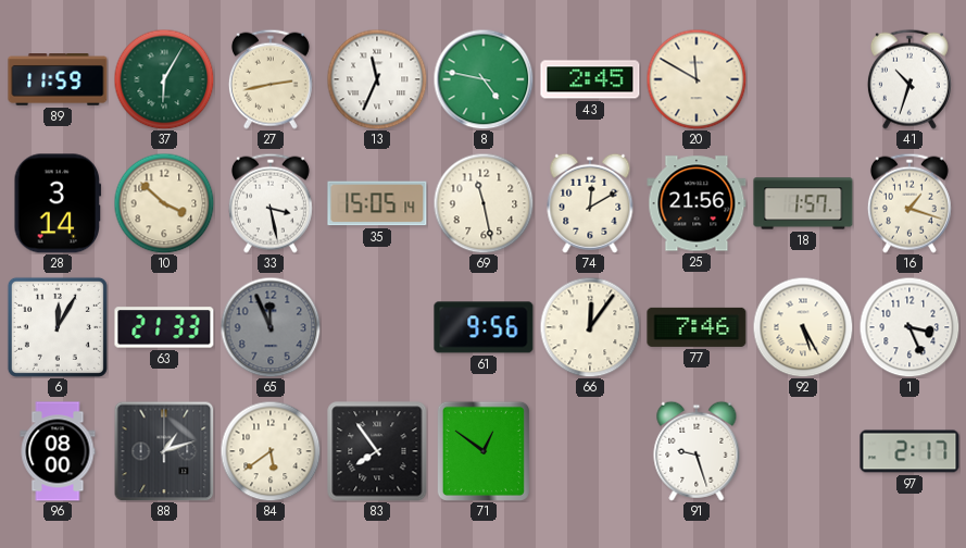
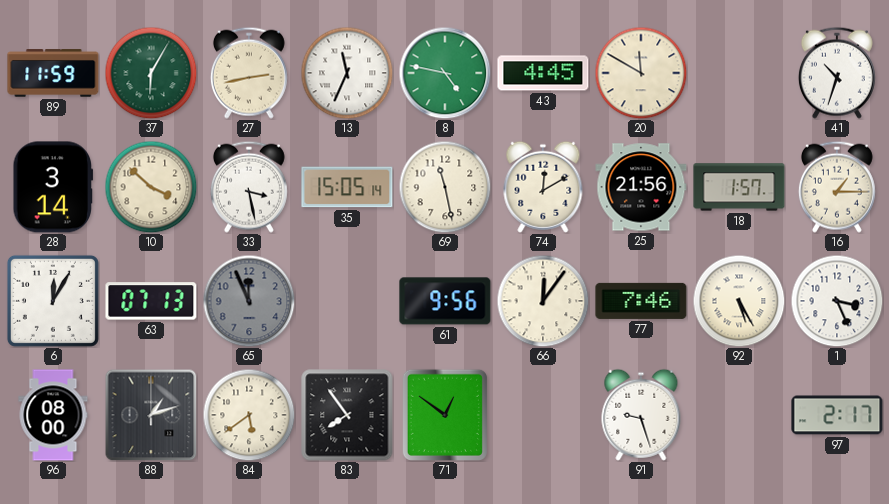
43: 2:45 -> 4:45 (543, 73)
16: 1:18 -> 1:15 (837, 187)
63: 21:33 -> 07:13 (151, 301)
